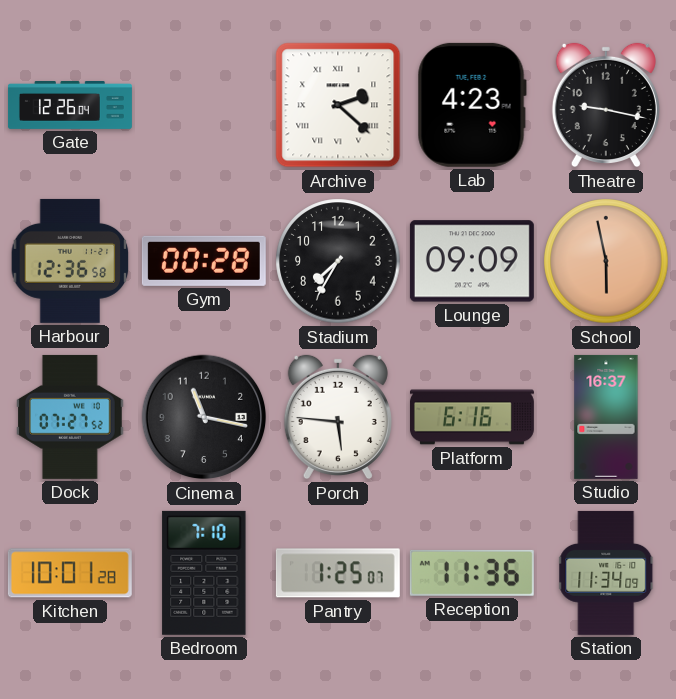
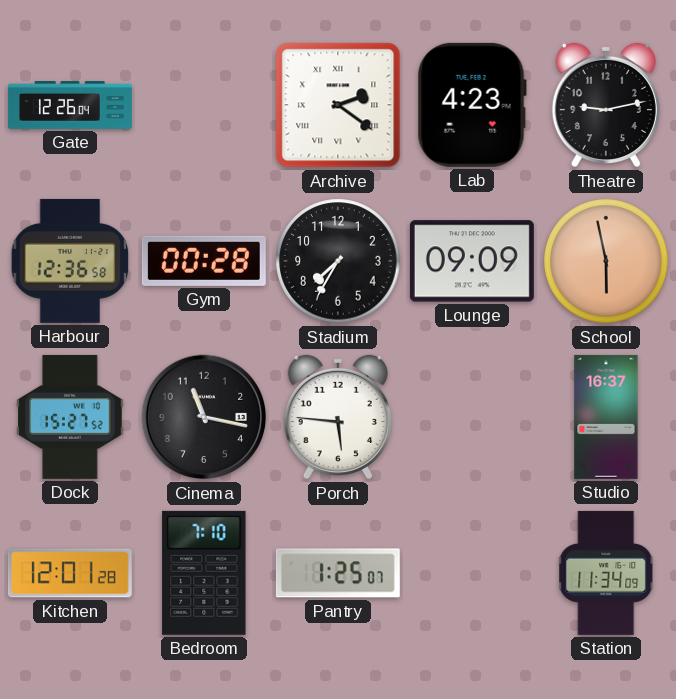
Archive: 2:22 -> 2:21 (338, 105)
Theatre: 9:17 -> 9:13 (606, 105)
Dock: 07:27 -> 15:27 (70, 417)
Platform: 6:16 -> none (472, 417)
Kitchen: 10:01 -> 12:01 (70, 573)
Reception: 11:36 -> none (472, 573)
